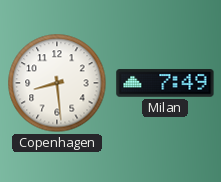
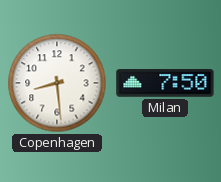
Milan: 7:49 -> 7:50 (165, 83)
